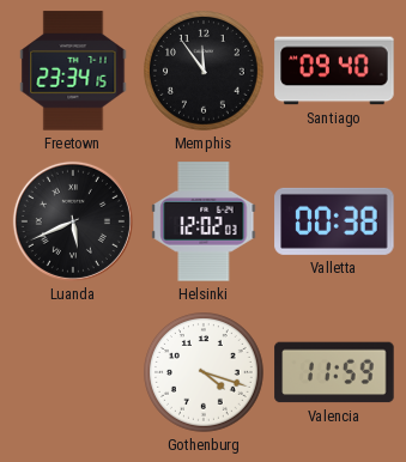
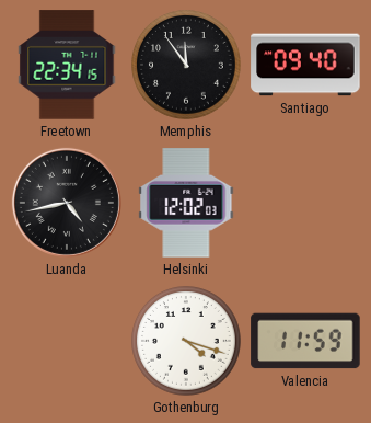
Freetown: 23:34 -> 22:34 (67, 65)
Luanda: 5:41 -> 4:43 (67, 203)
Valletta: 00:38 -> none (334, 221)
